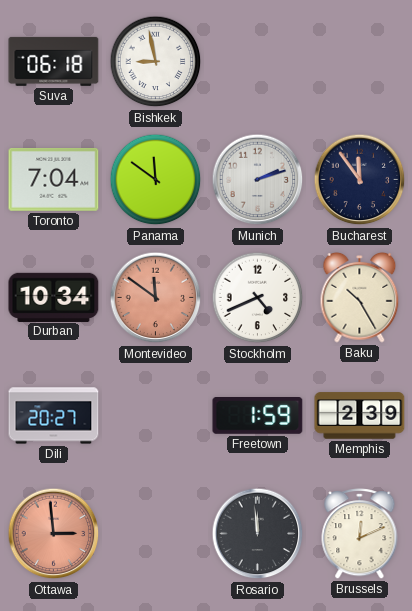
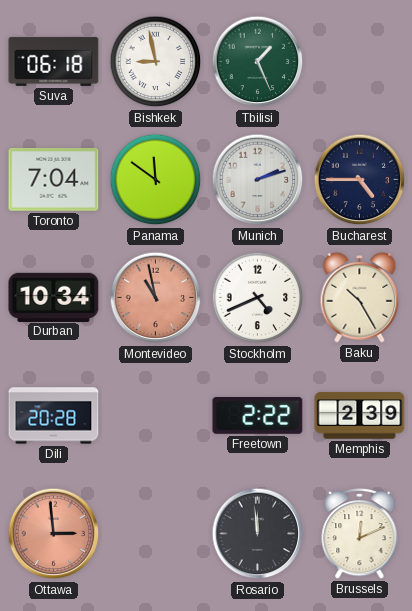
Tbilisi: none -> 1:26 (258, 62)
Bucharest: 11:54 -> 4:45 (360, 180)
Montevideo: 11:51 -> 10:58 (156, 298)
Dili: 20:27 -> 20:28 (54, 416)
Freetown: 1:59 -> 2:22 (258, 416)
